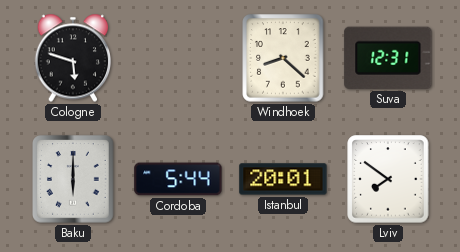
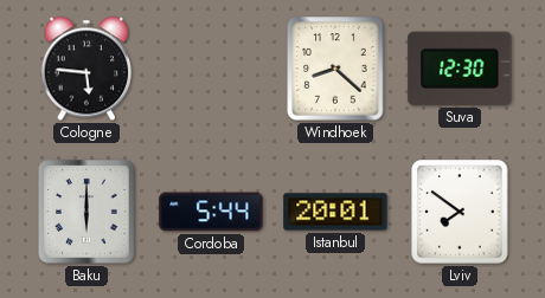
Cologne: 5:48 -> 5:46 (86, 69)
Suva: 12:31 -> 12:30 (460, 69)
